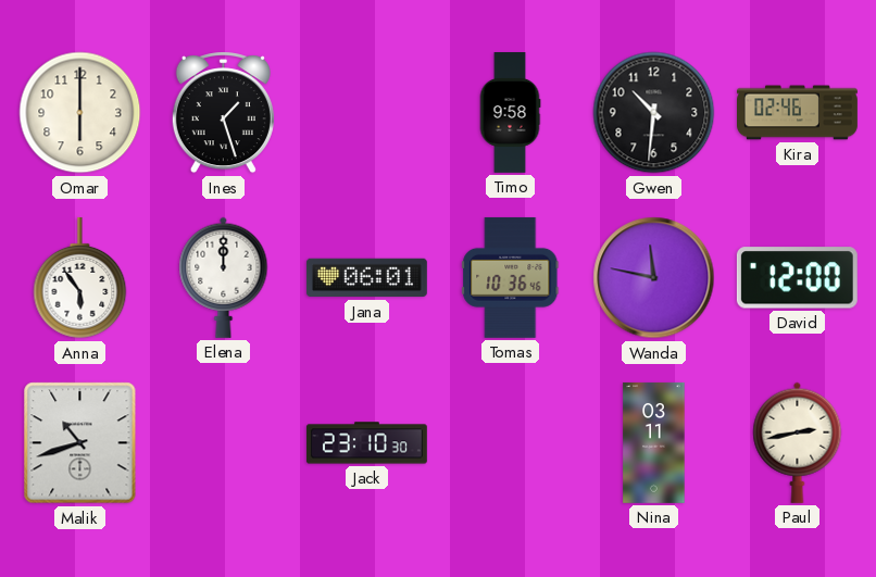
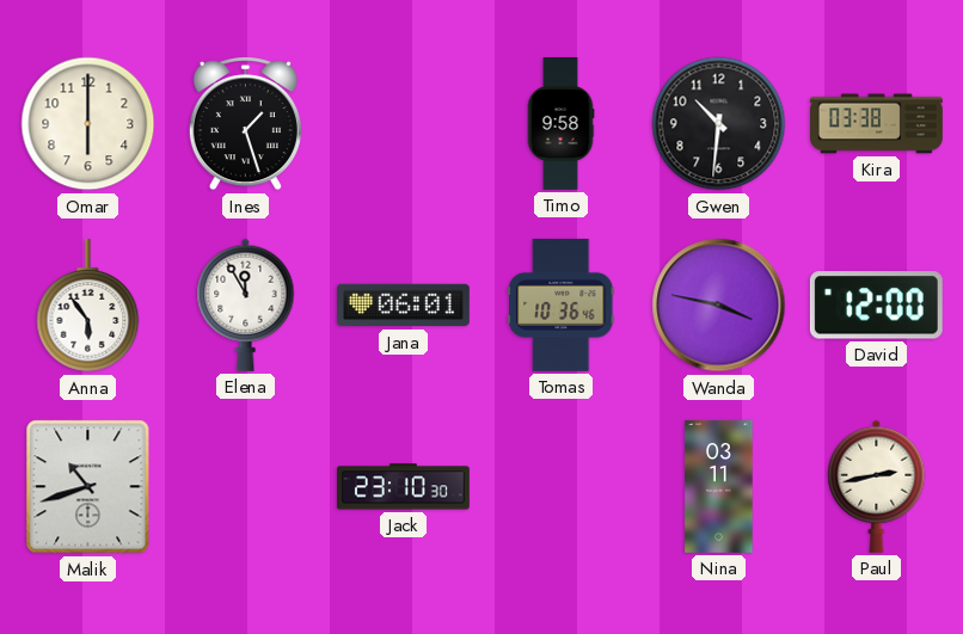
Kira: 02:46 -> 03:38 (877, 124)
Elena: 12:00 -> 11:55 (246, 304)
Wanda: 11:47 -> 3:47 (719, 306)
